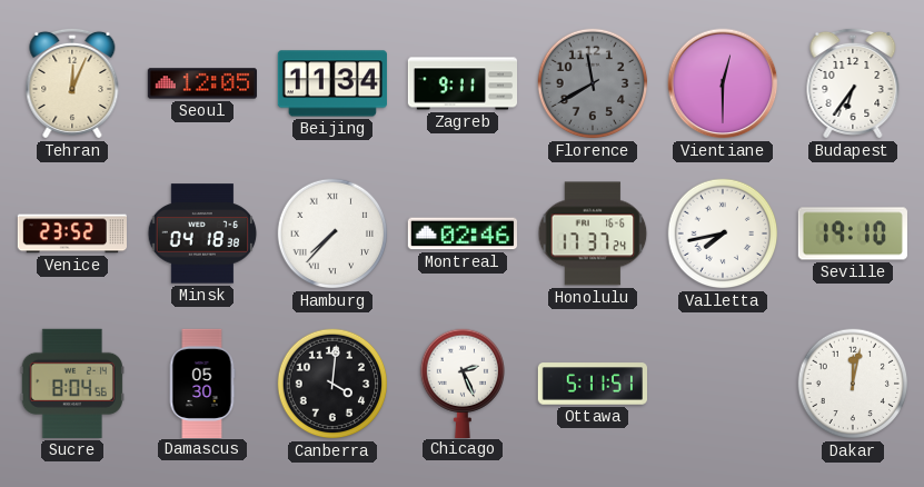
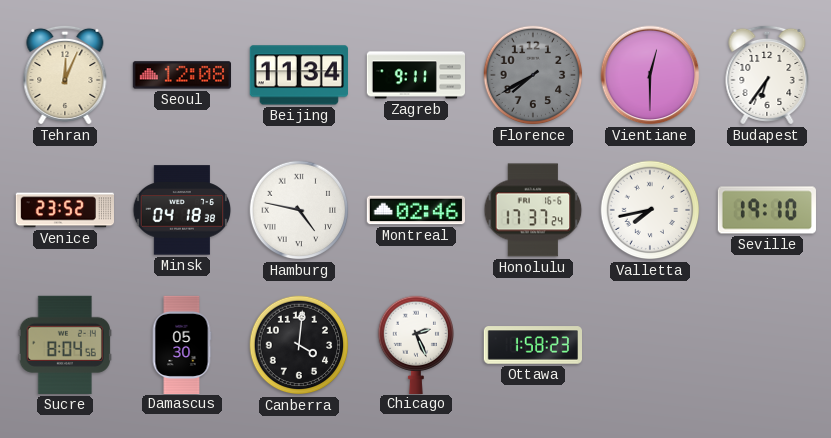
Seoul: 12:05 -> 12:08 (181, 75)
Florence: 11:40 -> 7:40 (533, 75)
Hamburg: 7:37 -> 4:47 (299, 210)
Ottawa: 5:11 -> 1:58 (532, 345)
Dakar: 12:02 -> none (853, 384)
